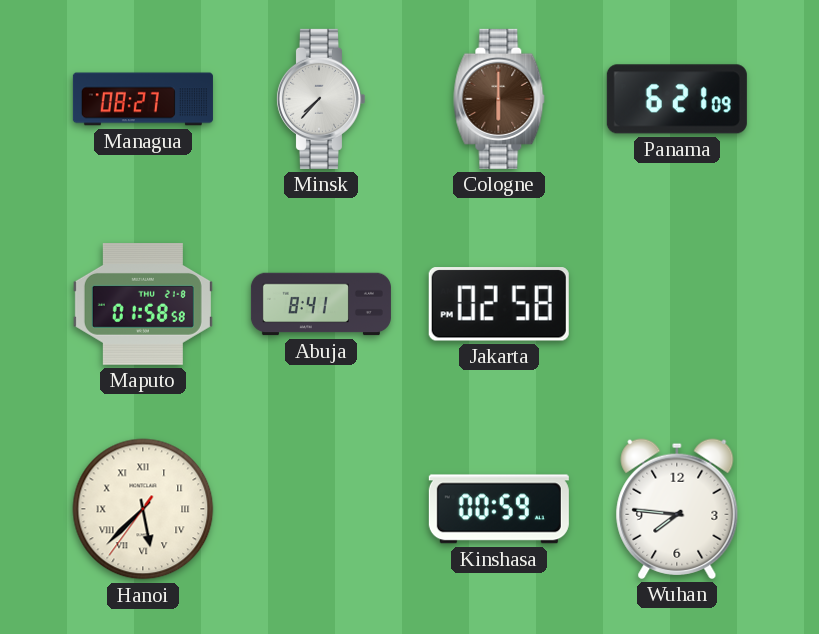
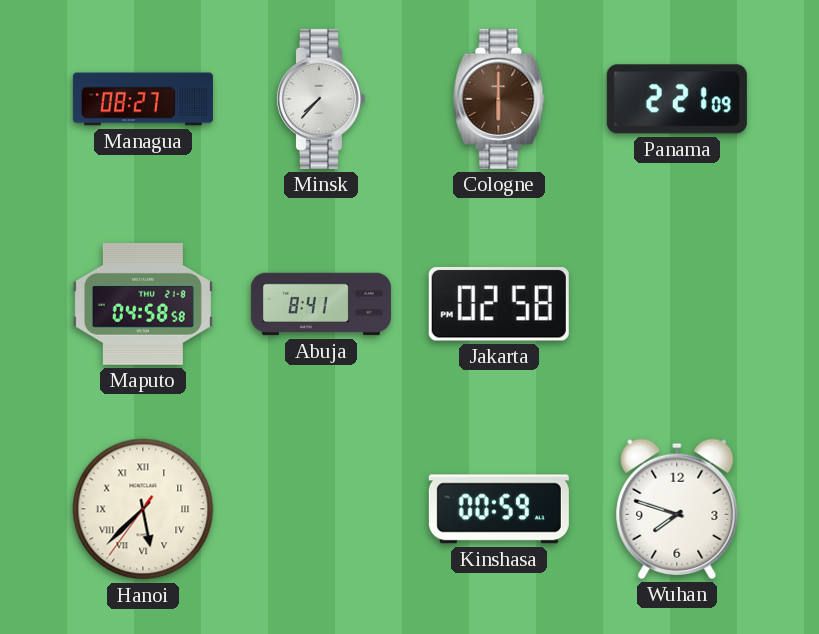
Panama: 6:21 -> 2:21 (677, 99)
Maputo: 01:58 -> 04:58 (143, 305)
Wuhan: 7:46 -> 7:48 (677, 509)
